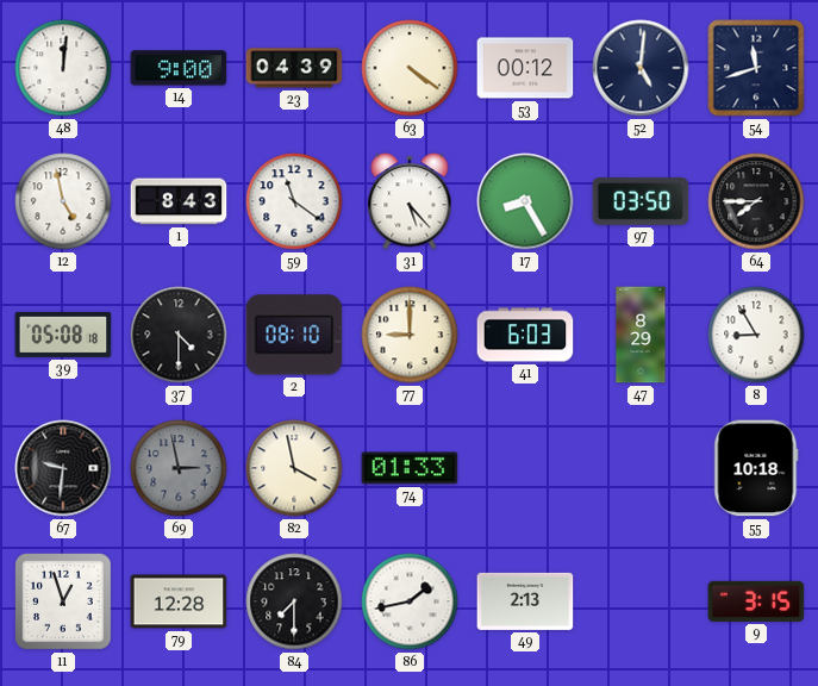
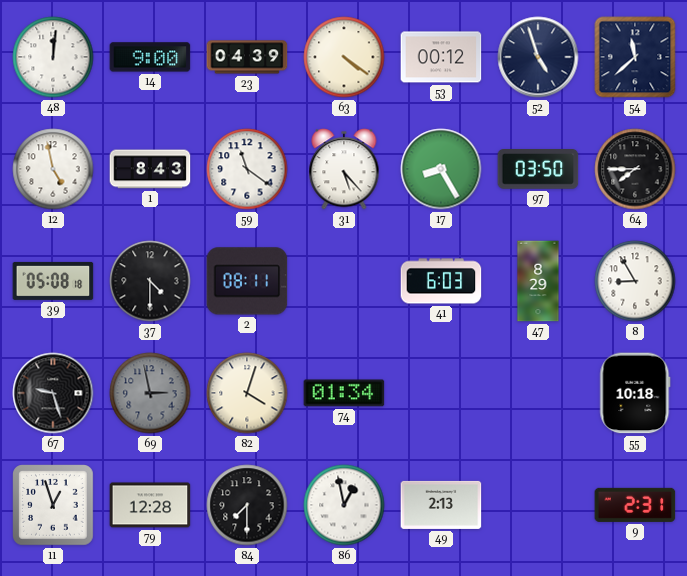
52: 5:01 -> 4:57 (538, 57)
54: 11:42 -> 11:38 (635, 57)
2: 08:10 -> 08:11 (247, 281)
77: 9:00 -> none (410, 335)
67: 9:31 -> 9:27 (53, 393)
82: 3:58 -> 4:03 (247, 393)
74: 01:33 -> 01:34 (344, 393)
86: 1:43 -> 12:58 (344, 505)
9: 3:15 -> 2:31 (635, 505)
